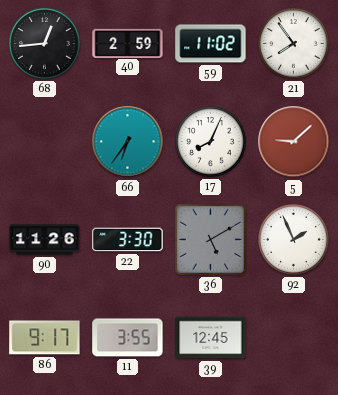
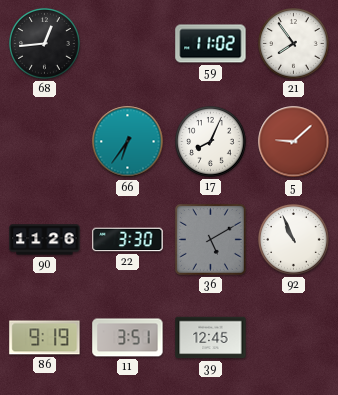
40: 2:59 -> none (128, 43)
92: 1:56 -> 10:56 (294, 240)
86: 9:17 -> 9:19 (45, 338)
11: 3:55 -> 3:51 (128, 338)
